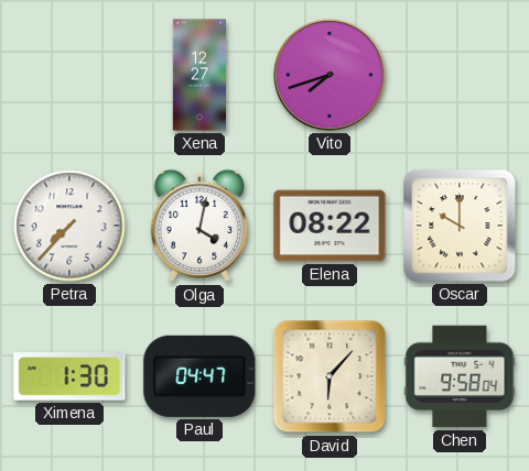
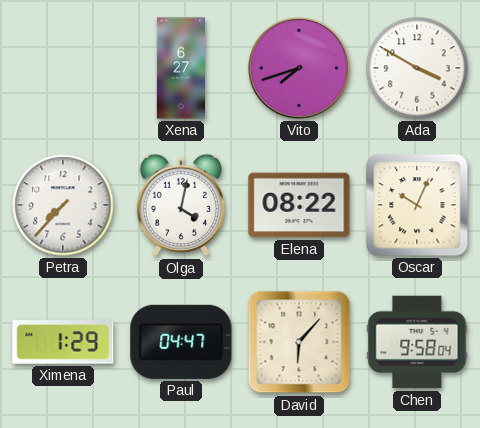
Xena: 12:27 -> 6:27 (180, 68)
Ada: none -> 3:50 (417, 68)
Oscar: 10:00 -> 10:04 (417, 205)
Ximena: 1:30 -> 1:29 (63, 342)
